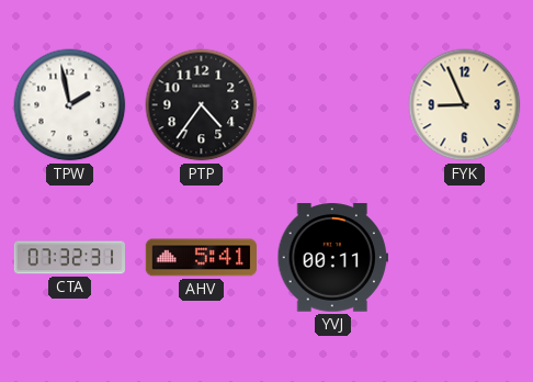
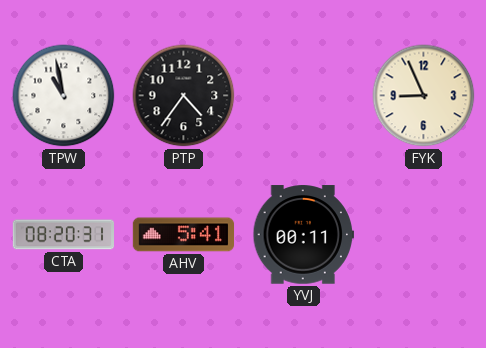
TPW: 1:58 -> 10:58 (64, 96)
CTA: 07:32 -> 08:20 (63, 235)
